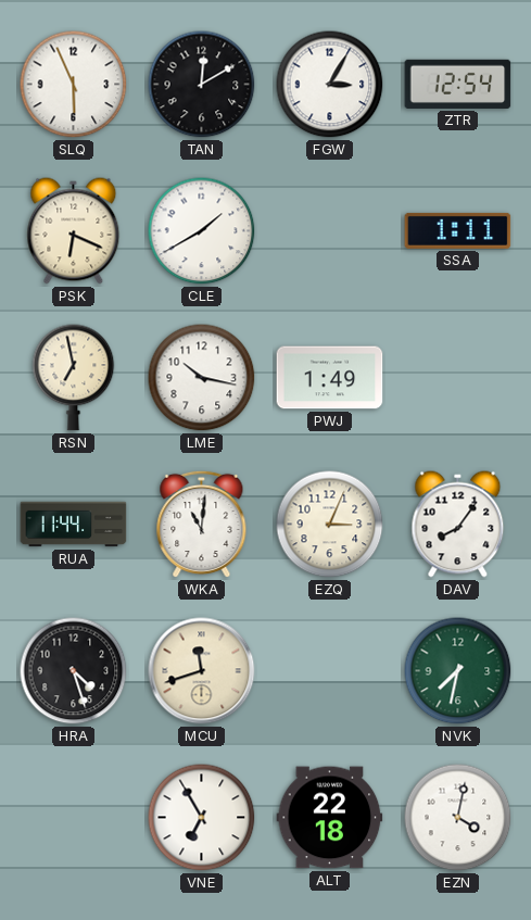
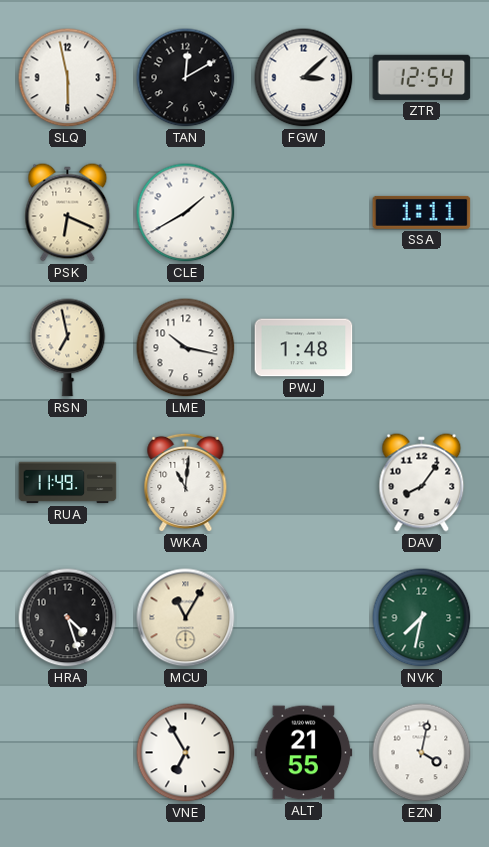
SLQ: 5:56 -> 5:58 (68, 78)
FGW: 3:05 -> 3:08 (304, 78)
PWJ: 1:49 -> 1:48 (304, 348)
RUA: 11:44 -> 11:49 (68, 483)
EZQ: 3:04 -> none (330, 525)
MCU: 11:42 -> 11:05 (186, 618)
ALT: 22:18 -> 21:55 (304, 753)
